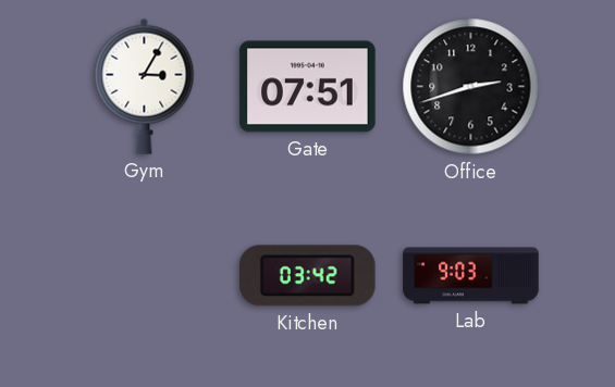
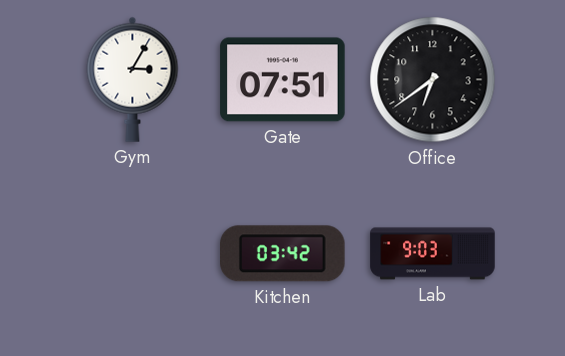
Office: 2:42 -> 6:39 (433, 80)
